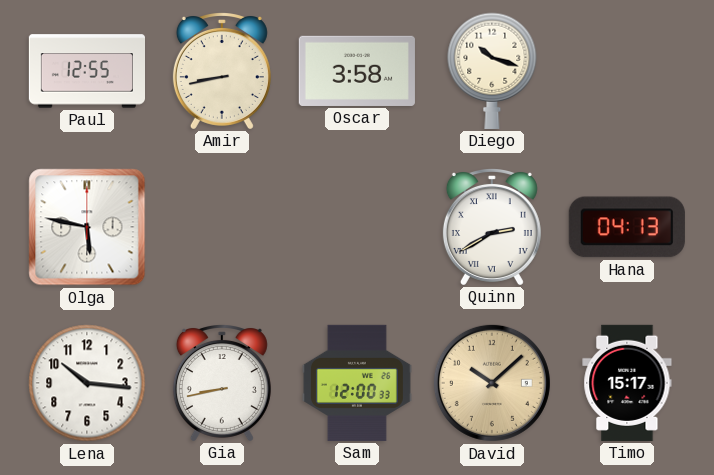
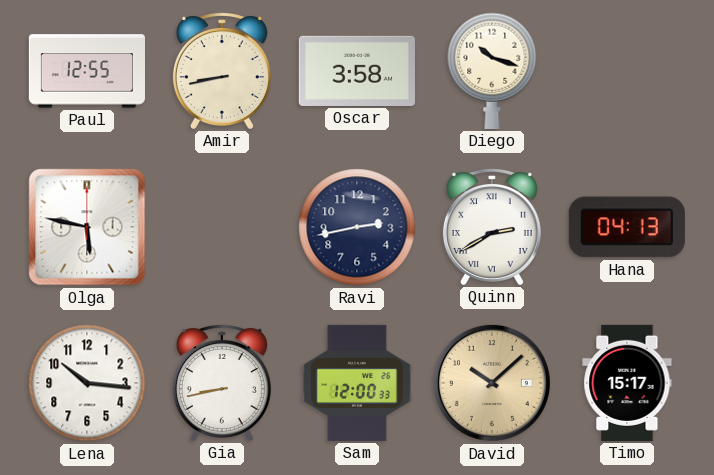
Ravi: none -> 2:43 (357, 227)
